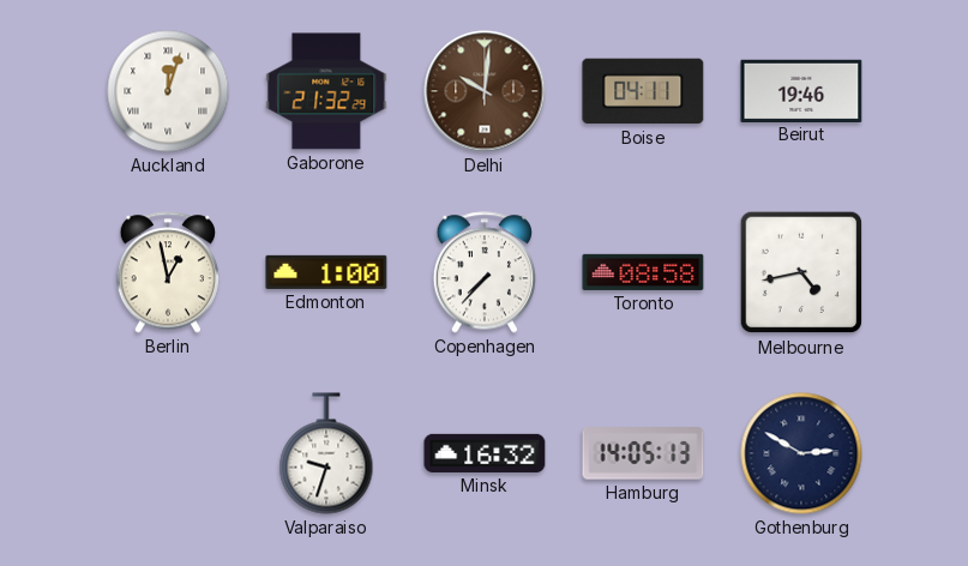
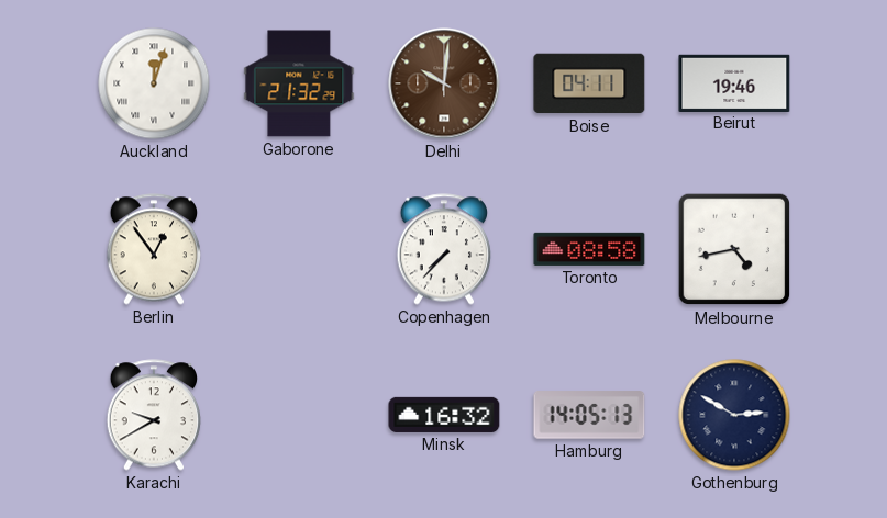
Berlin: 12:58 -> 12:54 (153, 249)
Edmonton: 1:00 -> none (326, 272)
Karachi: none -> 9:40 (153, 415)
Valparaiso: 9:33 -> none (326, 453)
